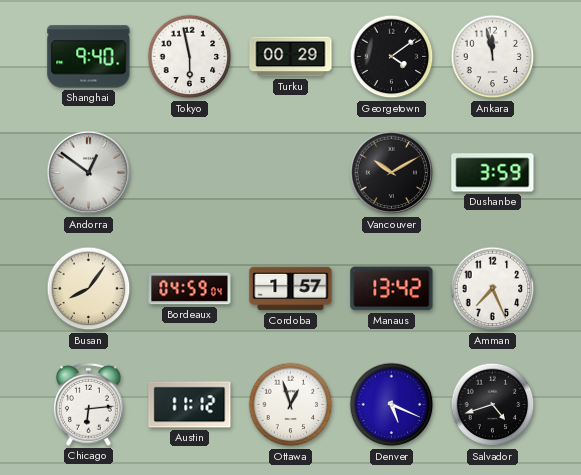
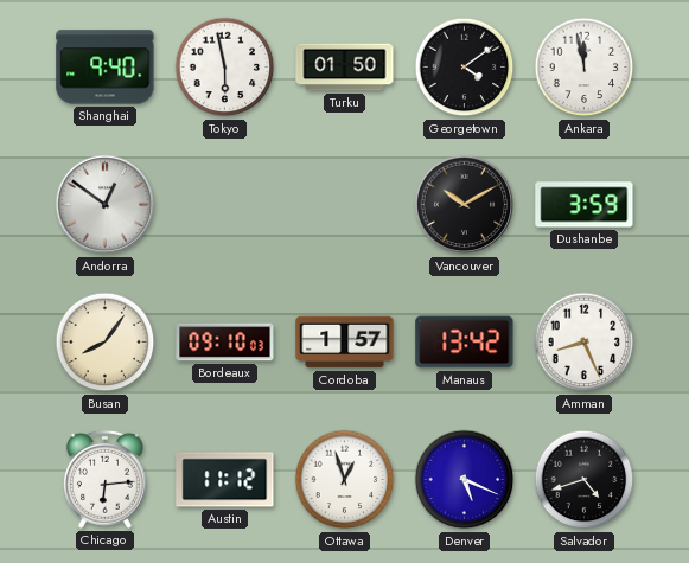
Turku: 00:29 -> 01:50 (345, 68)
Bordeaux: 04:59 -> 09:10 (225, 343)
Amman: 7:26 -> 8:26 (585, 343)
